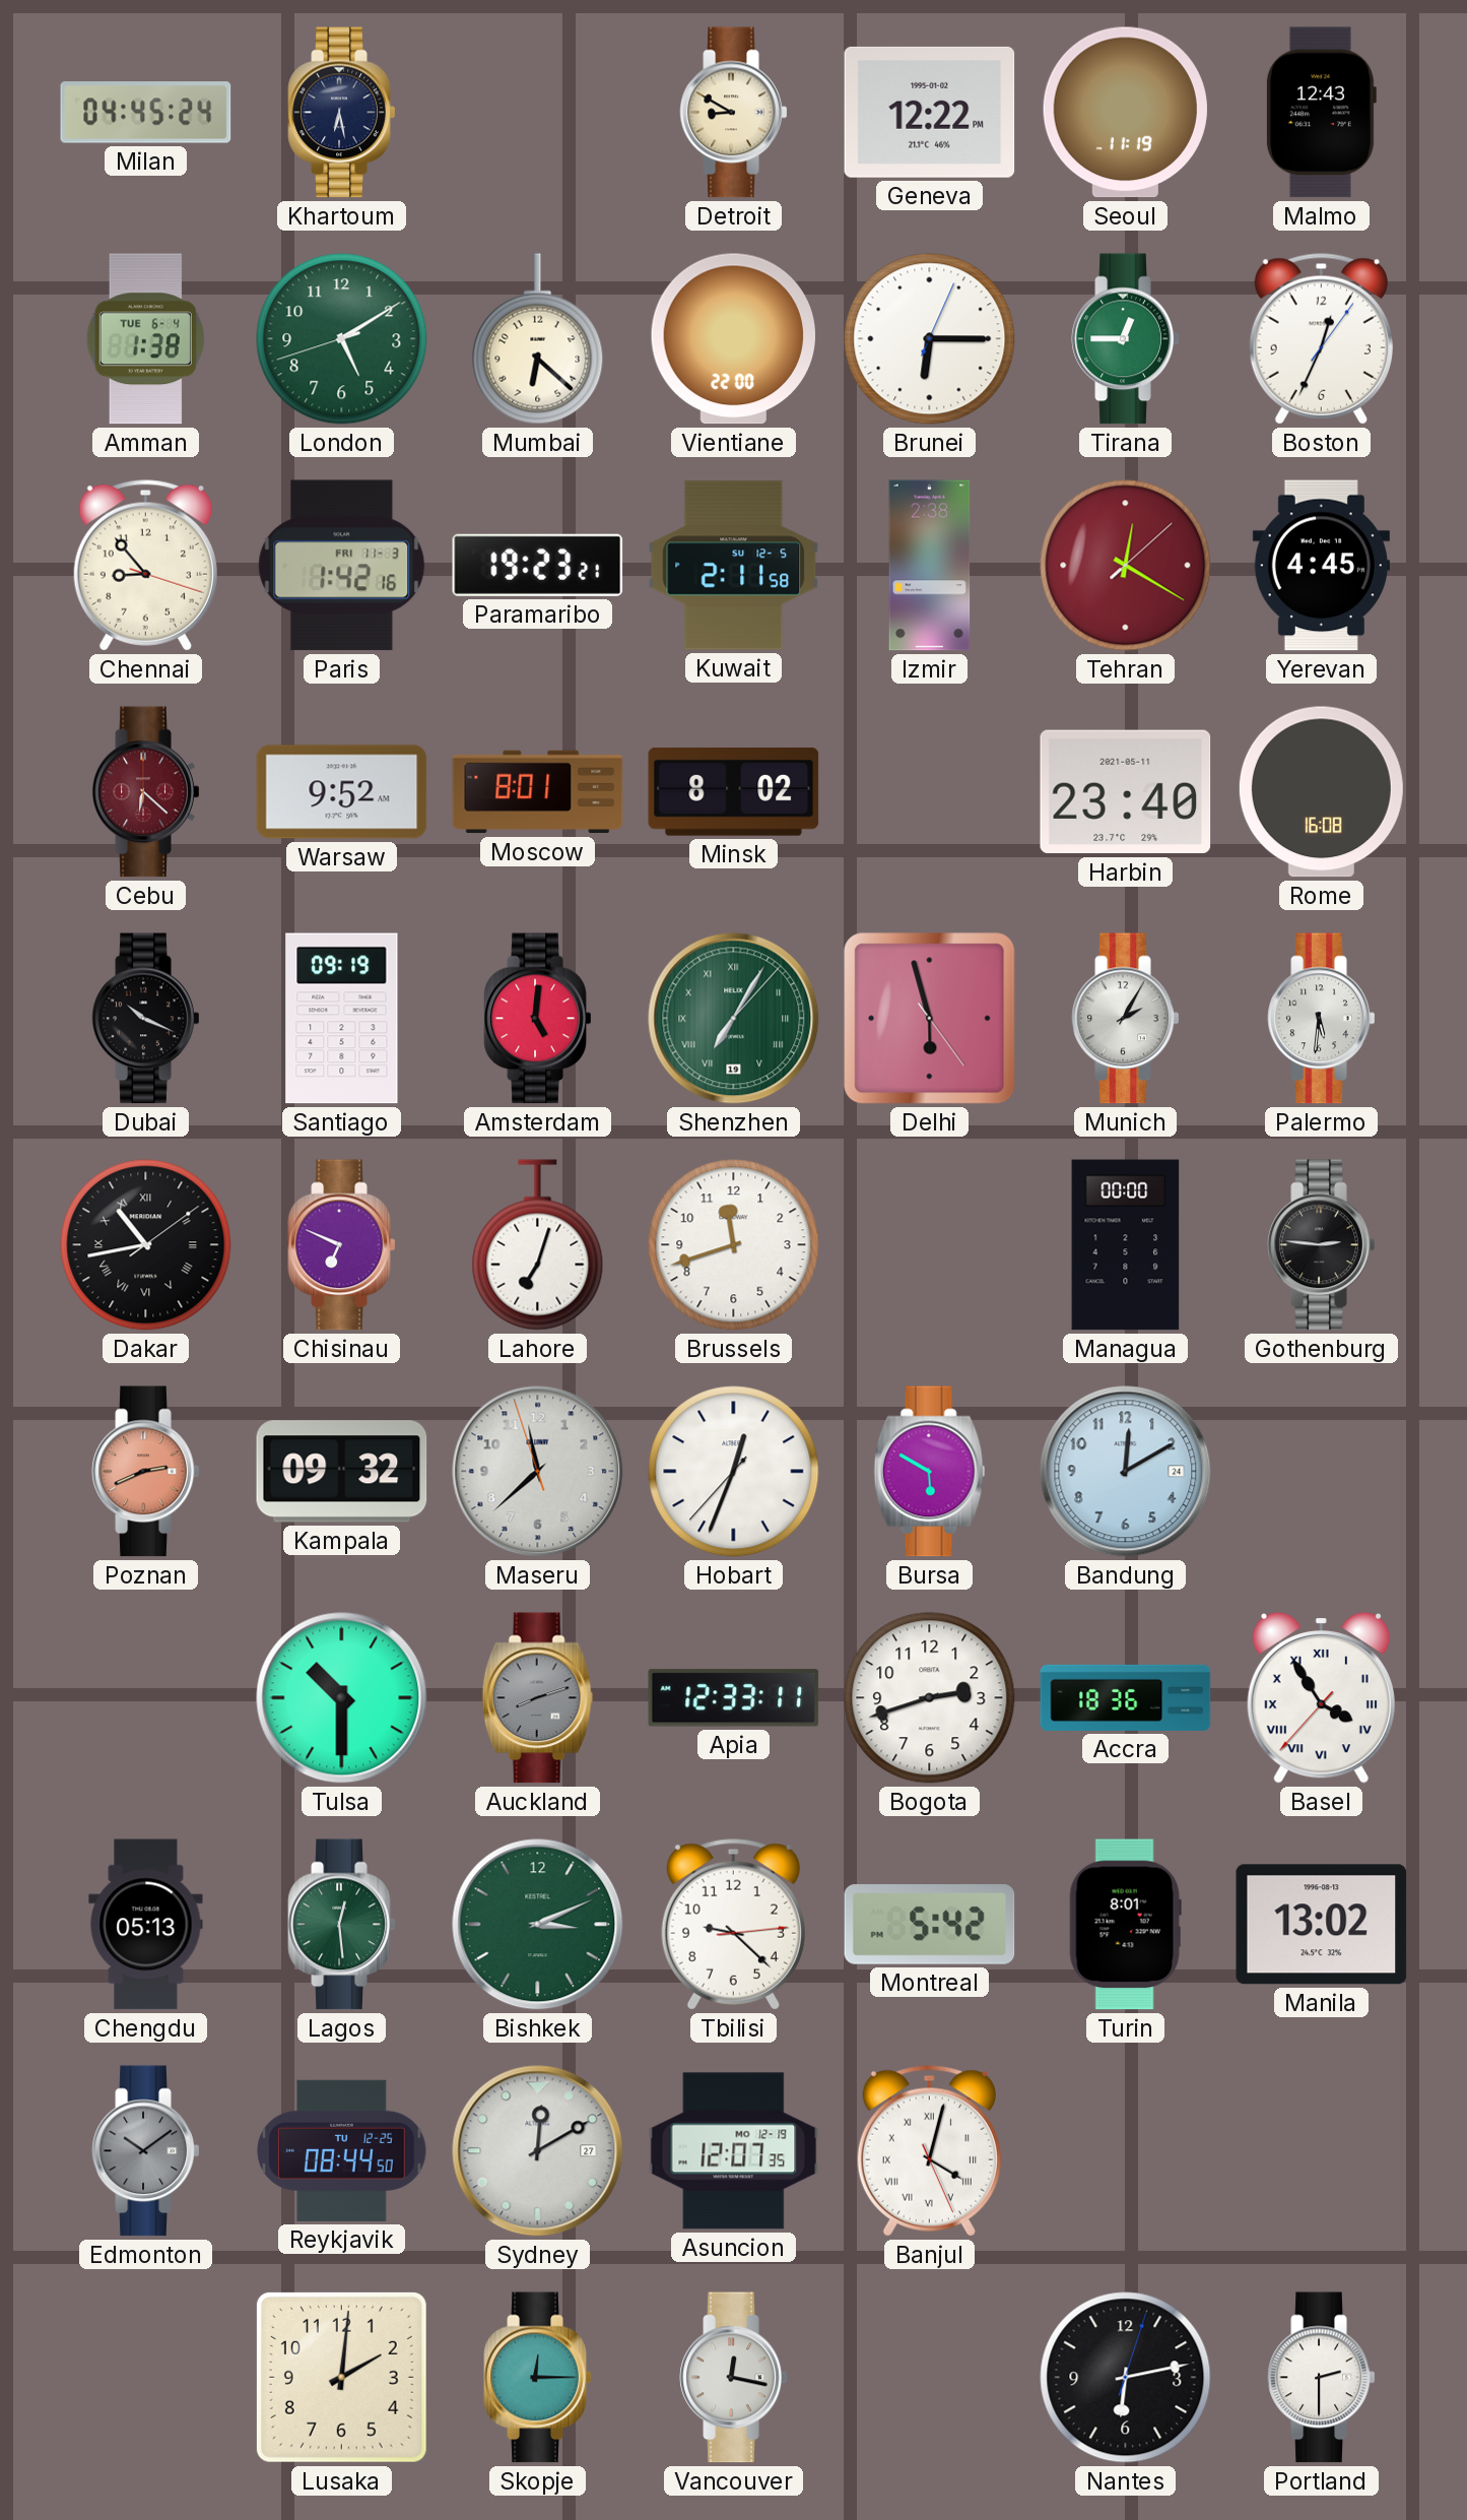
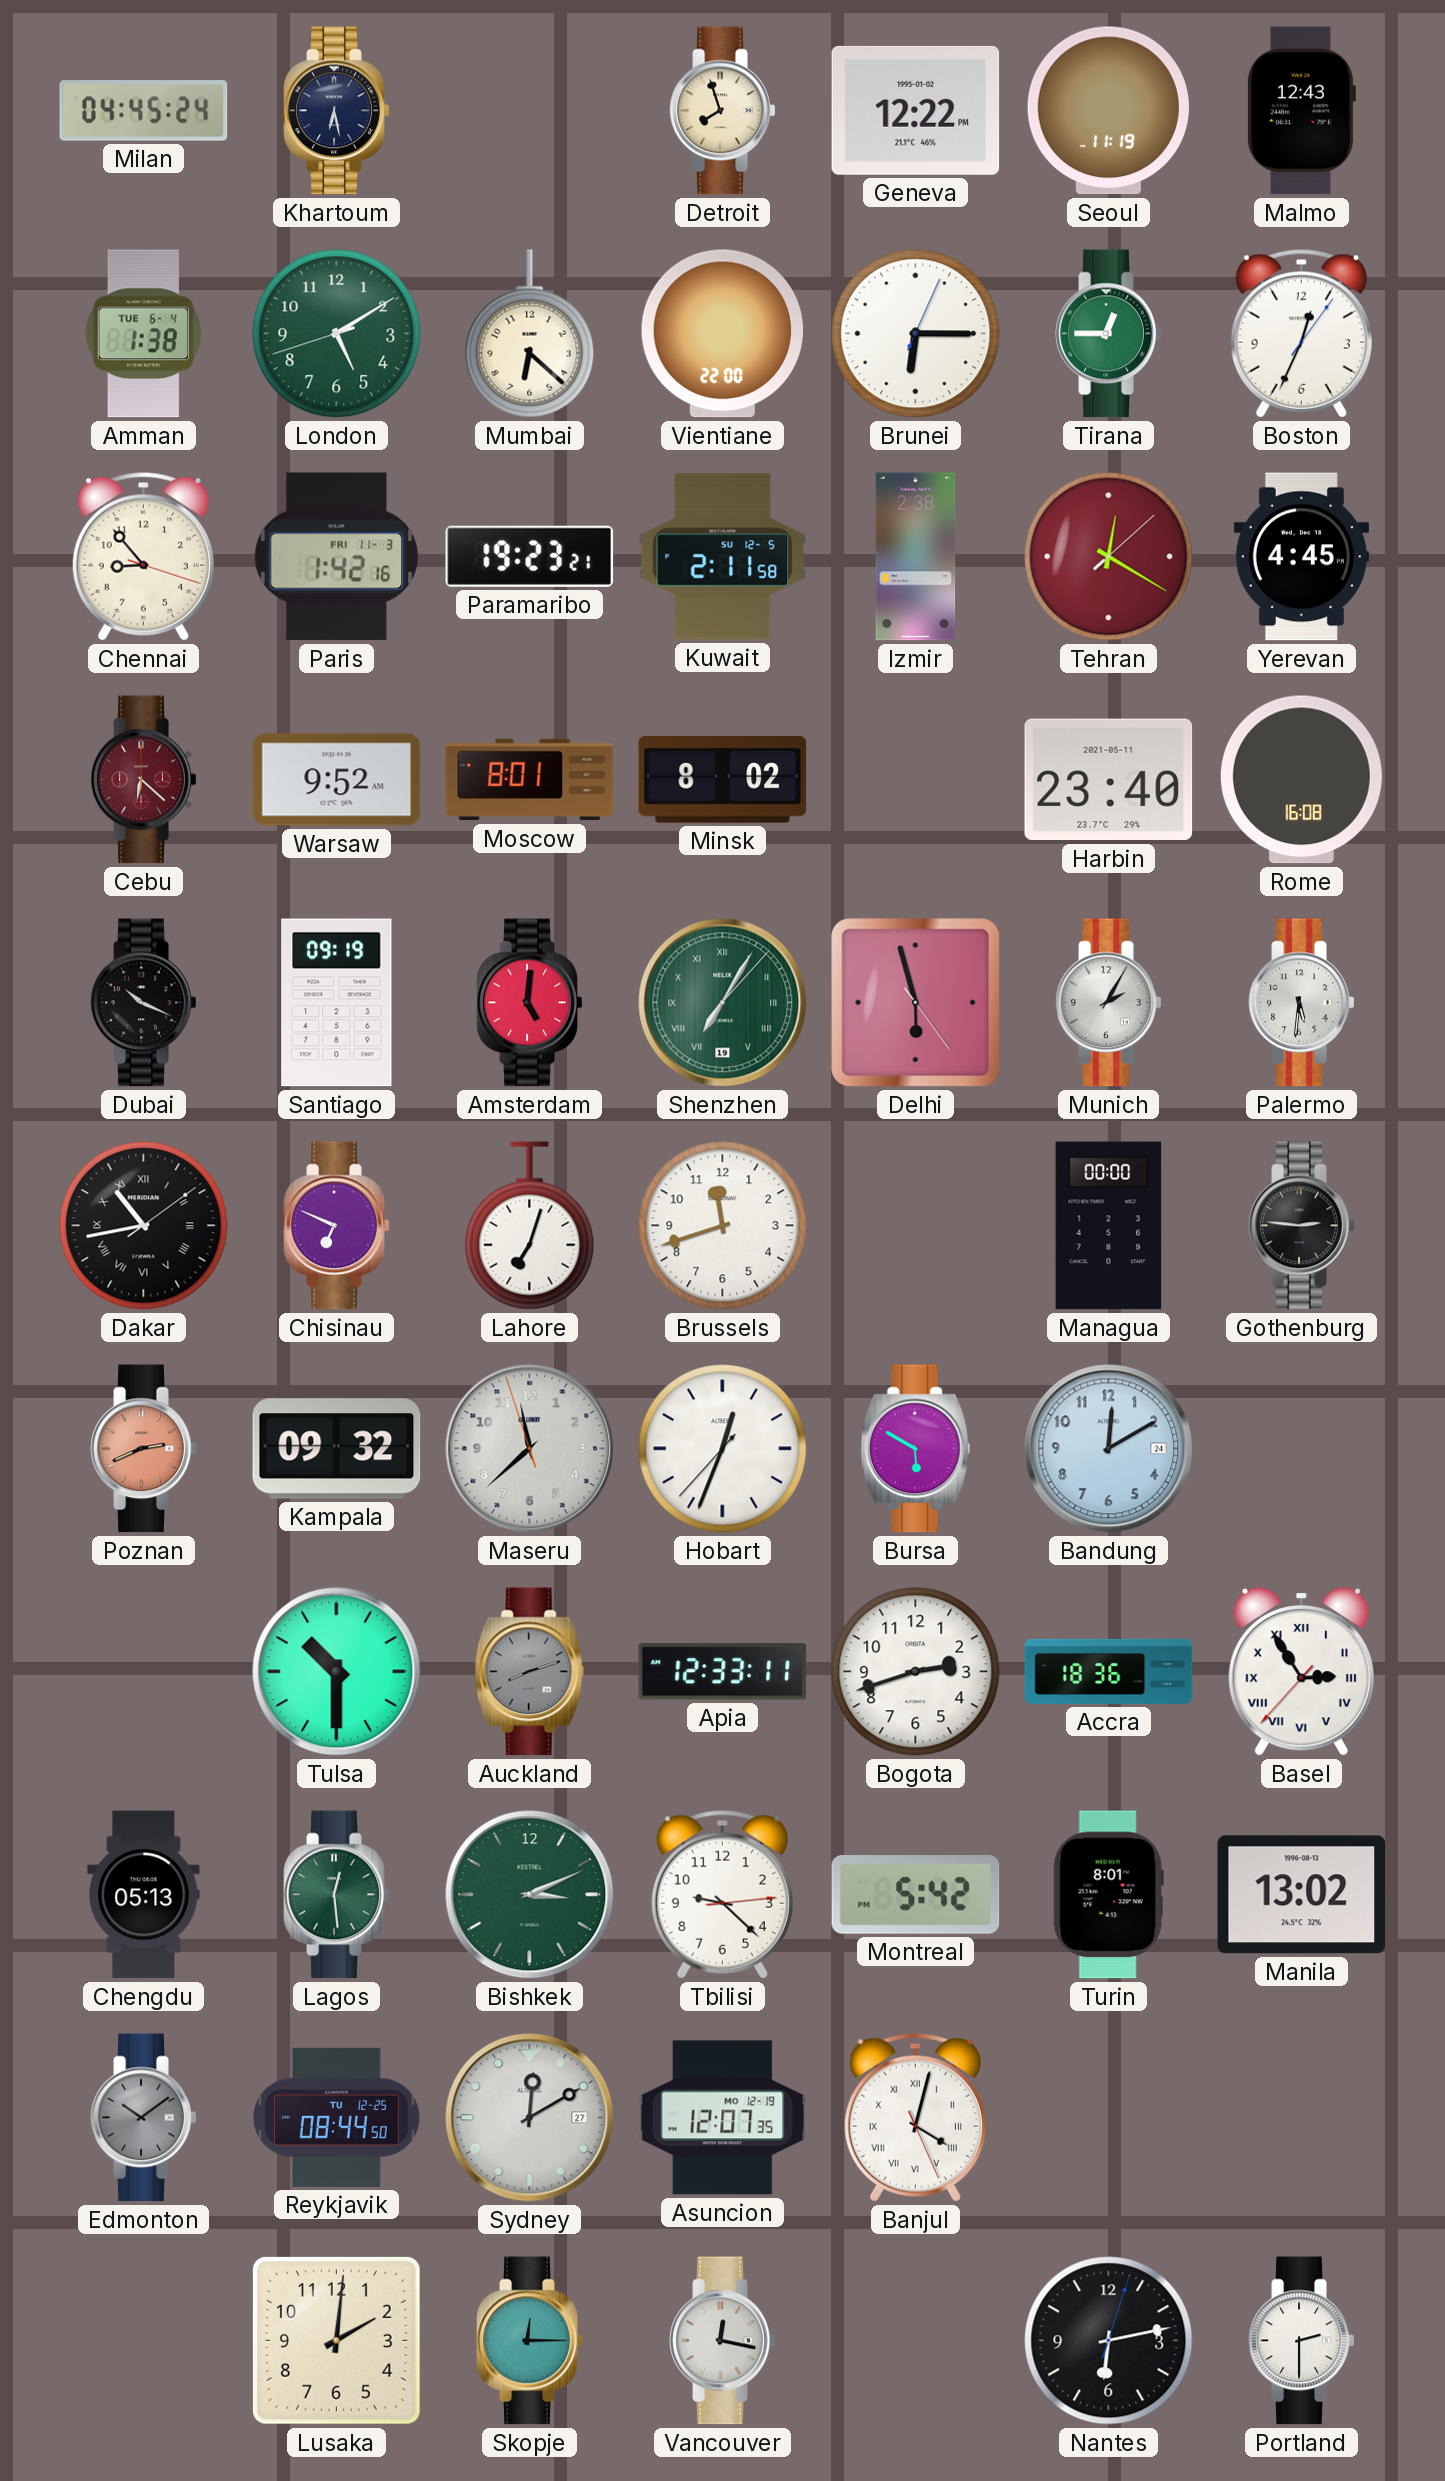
Detroit: 8:50 -> 7:57 (723, 111)
Basel: 3:54 -> 2:54 (1301, 1671)
